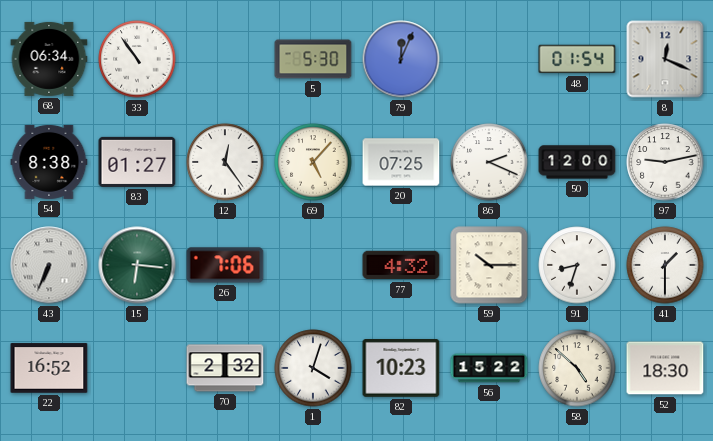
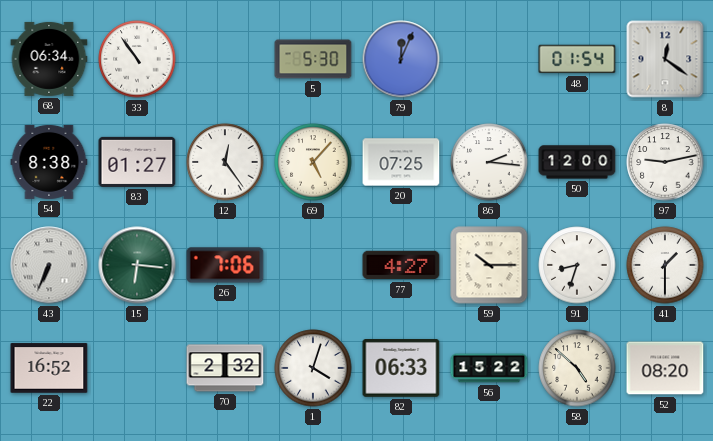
8: 12:19 -> 12:21 (665, 59)
86: 2:19 -> 2:16 (489, 162)
77: 4:32 -> 4:27 (401, 265)
82: 10:23 -> 06:33 (401, 369)
52: 18:30 -> 08:20 (665, 368)
